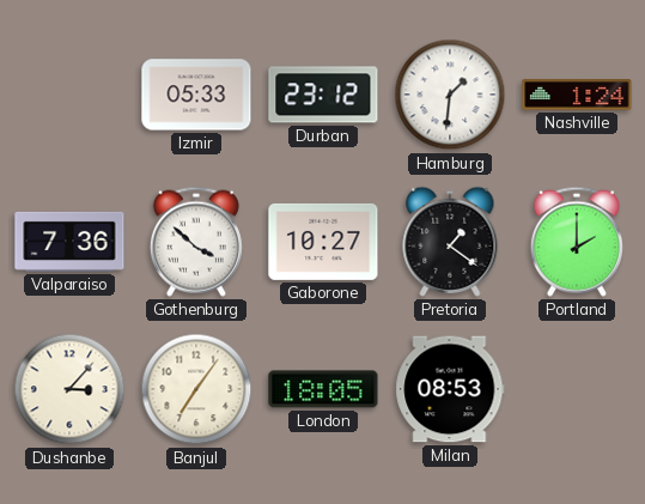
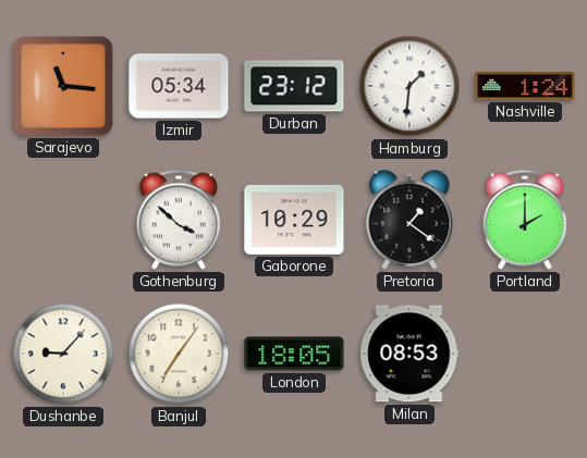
Sarajevo: none -> 11:16 (64, 87)
Izmir: 05:33 -> 05:34 (179, 86)
Valparaiso: 7:36 -> none (69, 242)
Gaborone: 10:27 -> 10:29 (294, 220)
Dushanbe: 3:07 -> 9:07 (63, 354)
